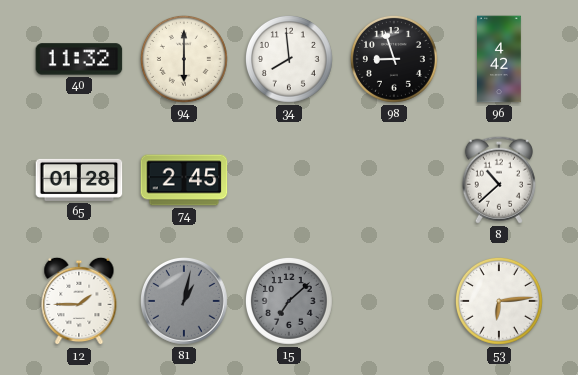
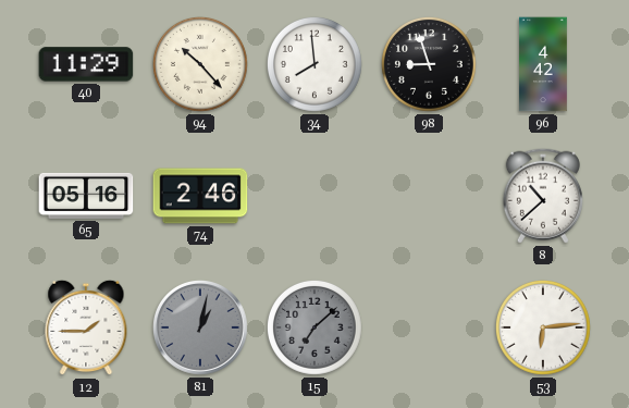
40: 11:32 -> 11:29 (86, 64)
94: 6:00 -> 10:23 (200, 64)
65: 01:28 -> 05:16 (86, 196)
74: 2:45 -> 2:46 (200, 196)
